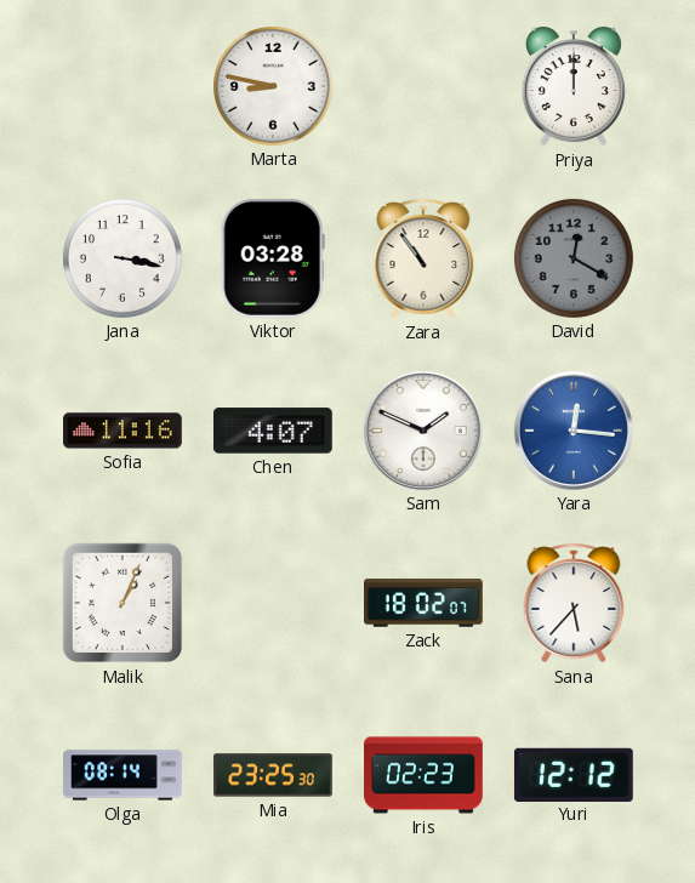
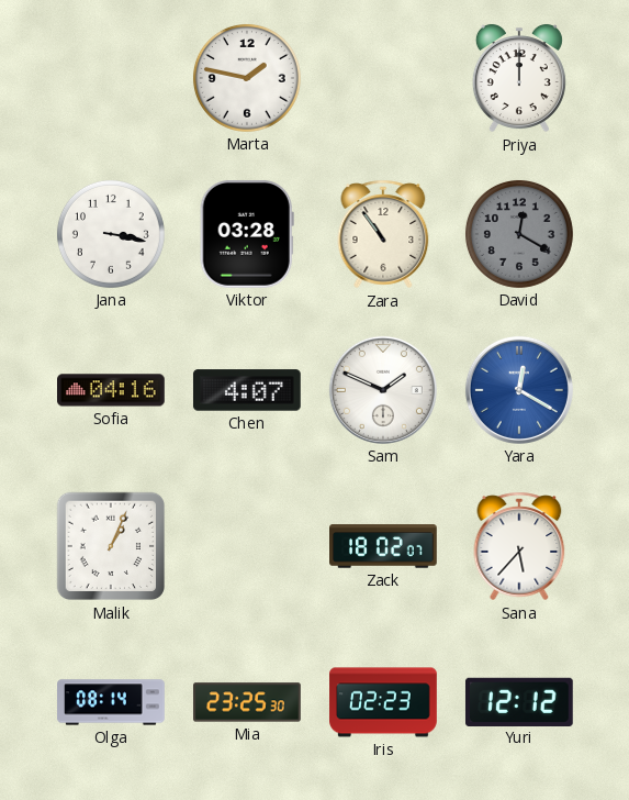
Marta: 8:47 -> 1:47 (247, 78)
Sofia: 11:16 -> 04:16 (112, 390)
Yara: 12:16 -> 12:20 (519, 390)
